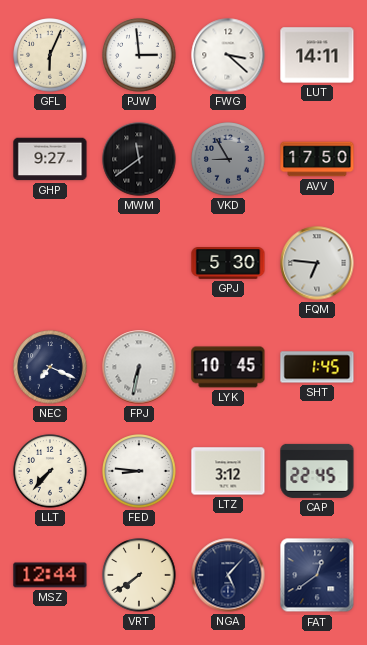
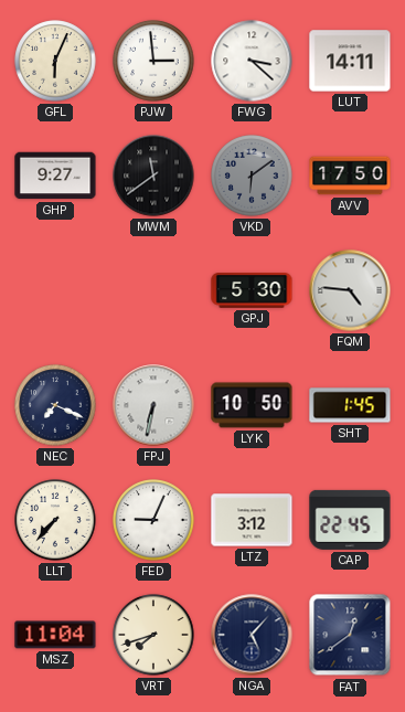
VKD: 8:55 -> 6:09 (252, 176)
FQM: 6:46 -> 4:46 (350, 290)
LYK: 10:45 -> 10:50 (252, 405)
FED: 8:46 -> 9:04 (153, 520)
MSZ: 12:44 -> 11:04 (55, 635)
VRT: 7:39 -> 7:42 (153, 635)
